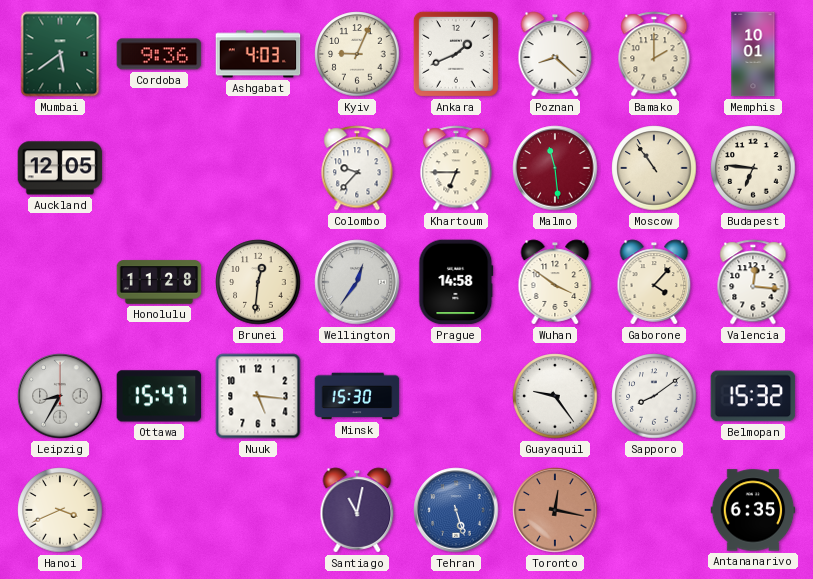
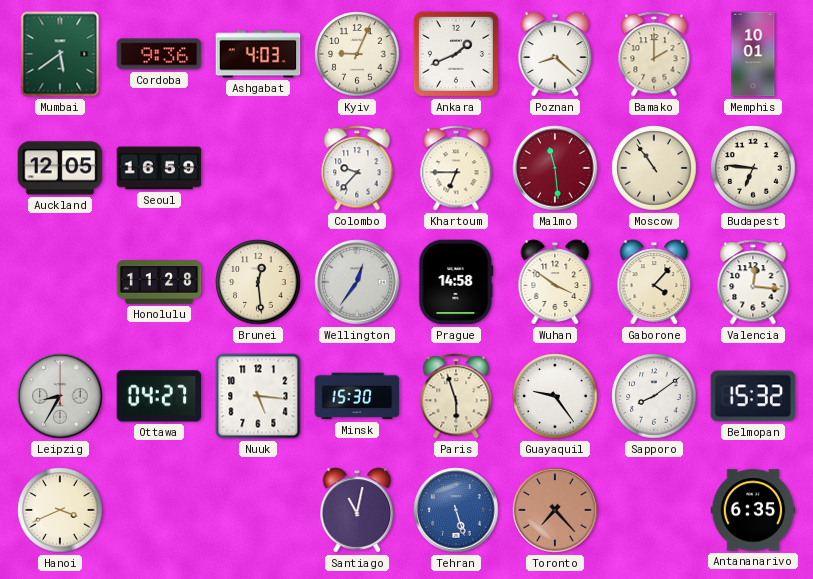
Seoul: none -> 16:59 (159, 168)
Brunei: 12:31 -> 12:29 (258, 282)
Ottawa: 15:47 -> 04:27 (159, 396)
Paris: none -> 5:57 (456, 396)
Toronto: 12:17 -> 7:23 (555, 510)
